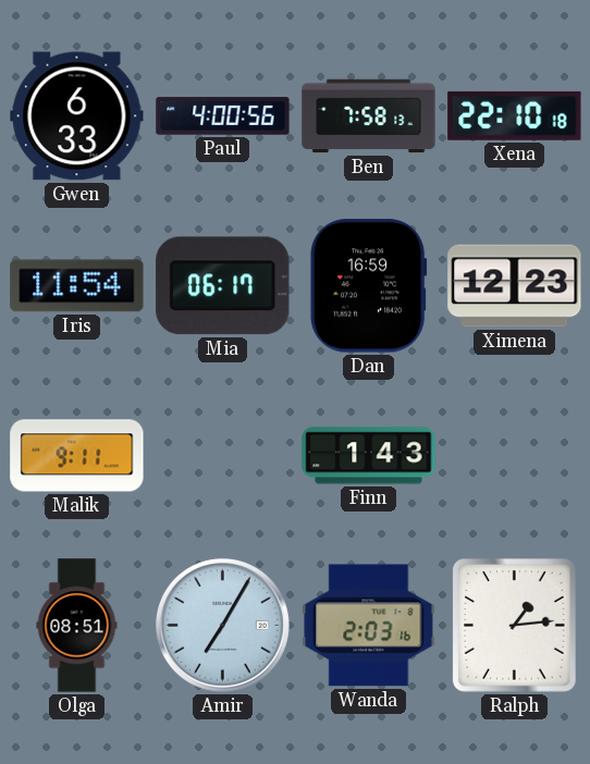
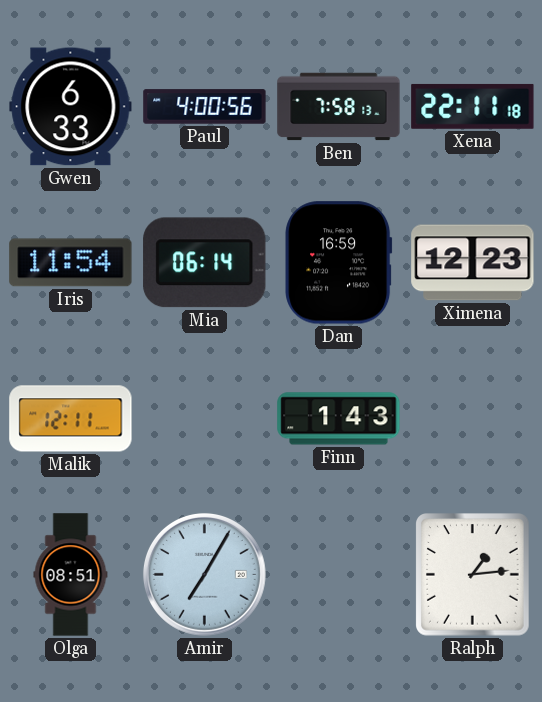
Xena: 22:10 -> 22:11 (473, 106)
Mia: 06:17 -> 06:14 (205, 263)
Malik: 9:11 -> 12:11 (71, 419)
Wanda: 2:03 -> none (369, 626)
